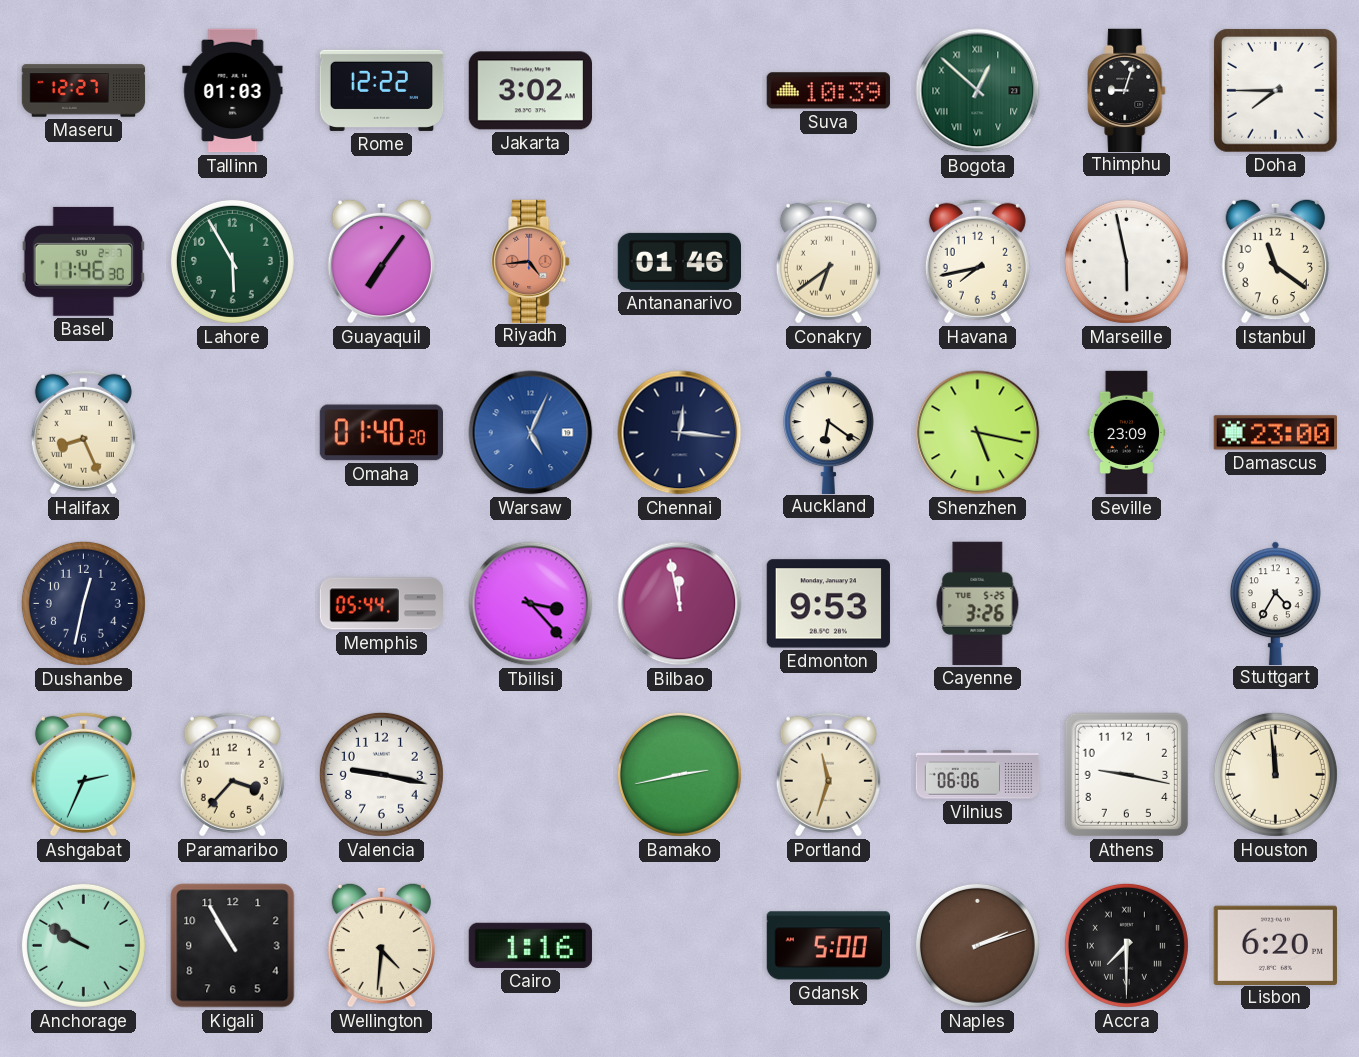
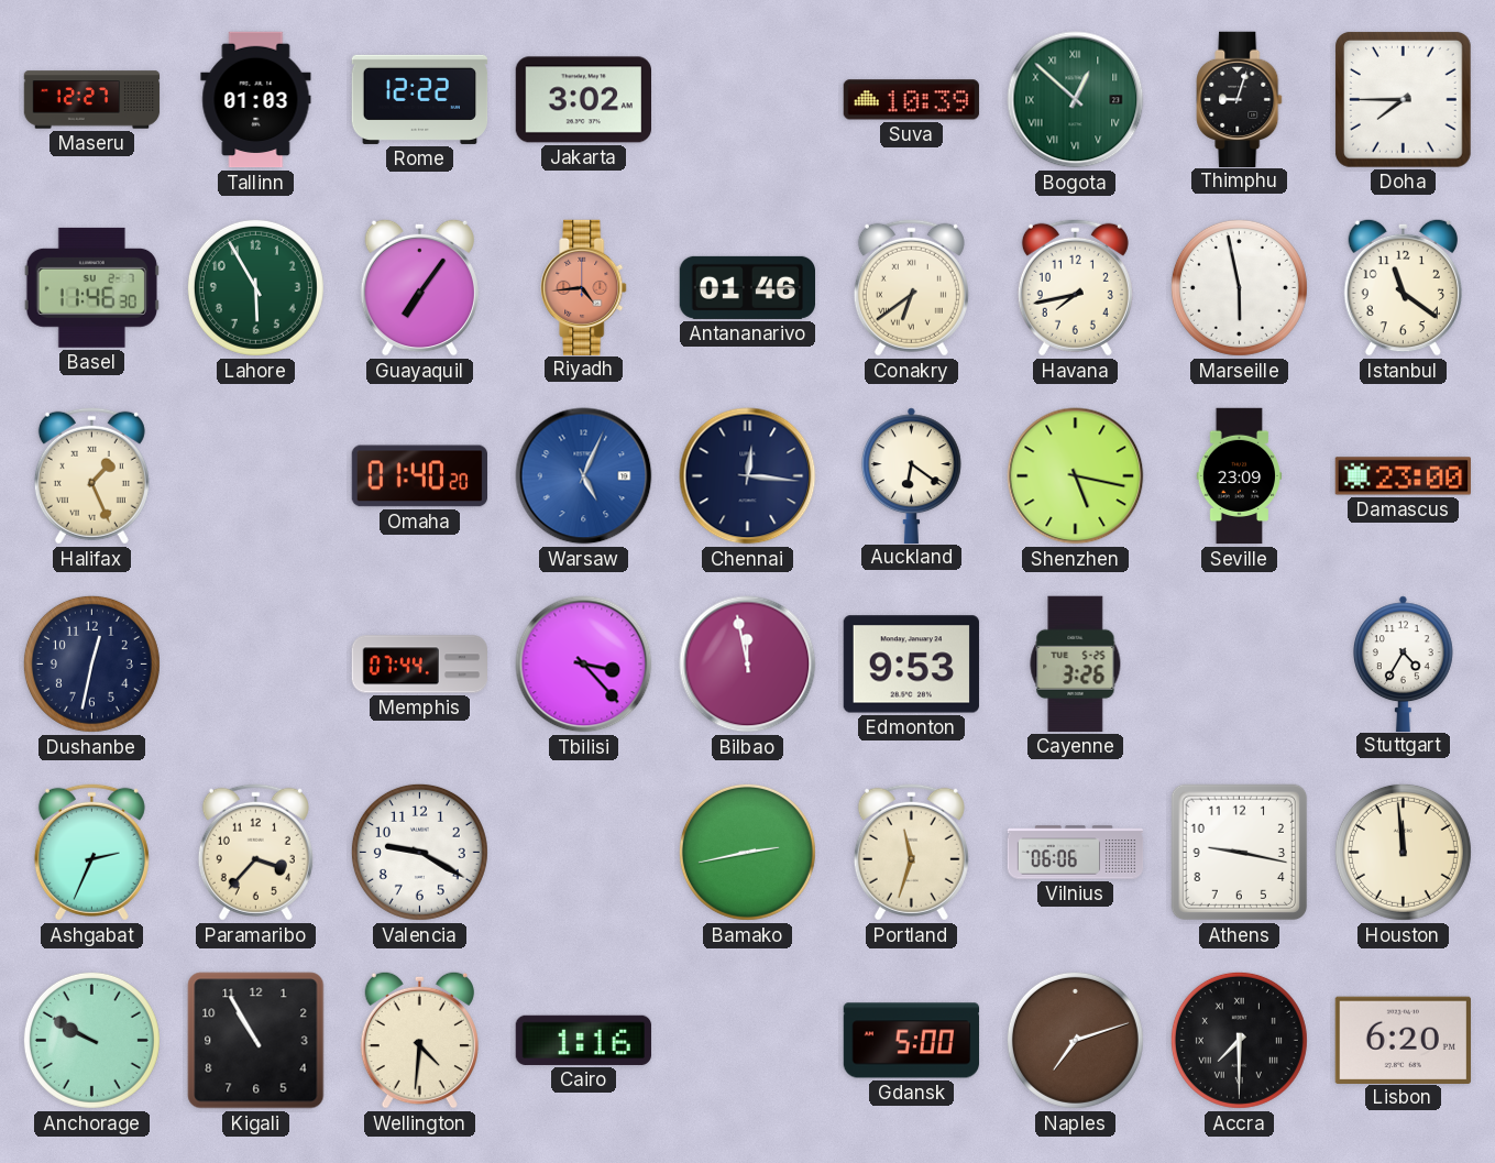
Halifax: 8:26 -> 1:26 (91, 475)
Memphis: 05:44 -> 07:44 (419, 665)
Valencia: 9:17 -> 9:20 (419, 852)
Naples: 2:12 -> 7:12 (1075, 1040)
